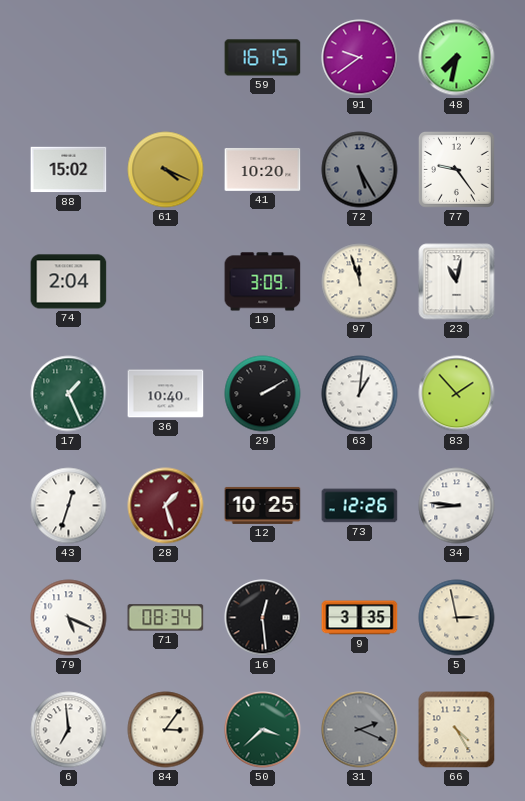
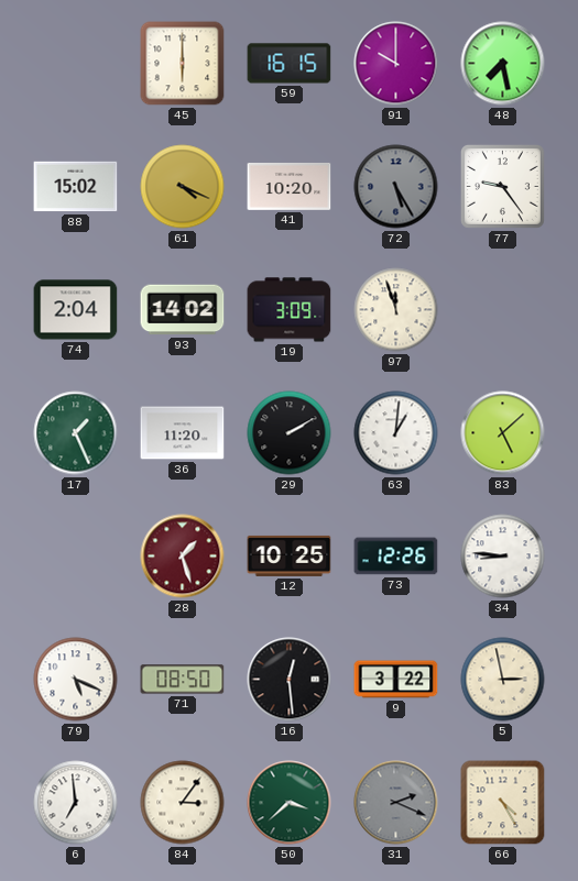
45: none -> 6:00 (183, 64)
91: 9:39 -> 10:00 (396, 64)
48: 7:32 -> 7:28 (503, 64)
93: none -> 14:02 (183, 310)
23: 11:02 -> none (457, 282)
36: 10:40 -> 11:20 (183, 433)
83: 1:53 -> 5:08 (503, 433)
43: 12:33 -> none (69, 506)
71: 08:34 -> 08:50 (183, 680)
9: 3:35 -> 3:22 (396, 680)
